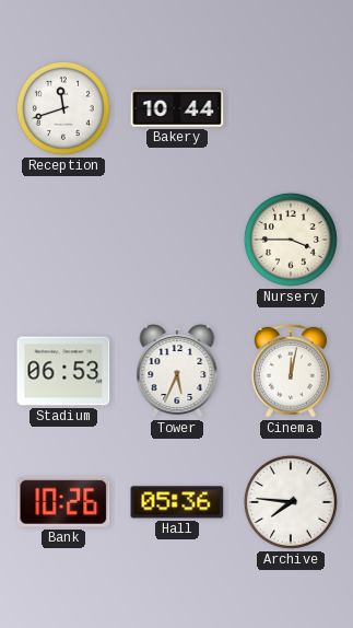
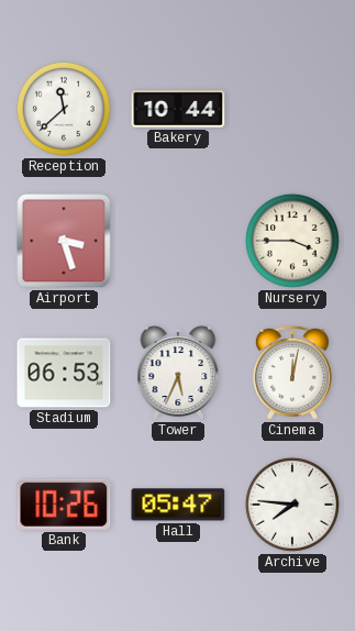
Reception: 11:42 -> 11:38 (64, 109)
Airport: none -> 3:27 (64, 241)
Hall: 05:36 -> 05:47 (178, 505)
